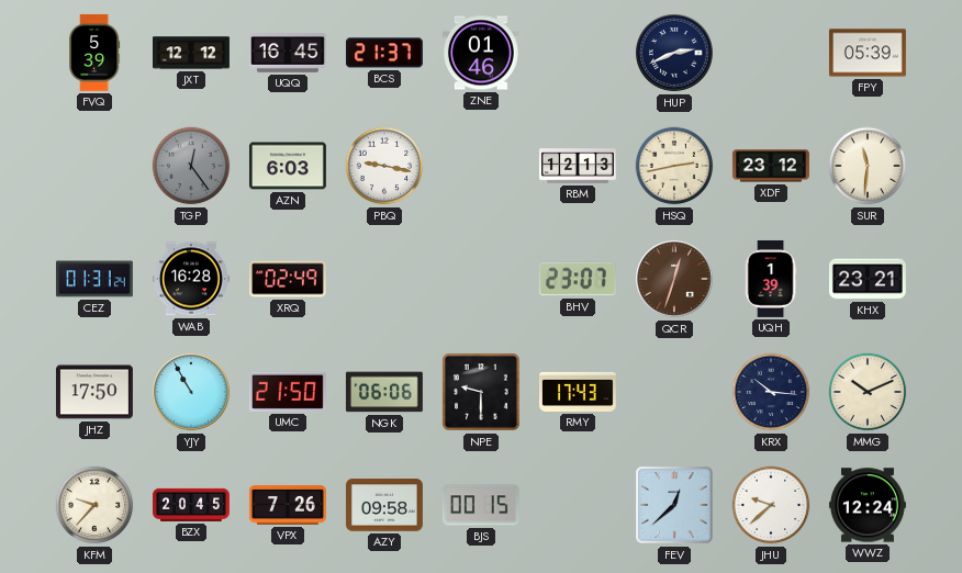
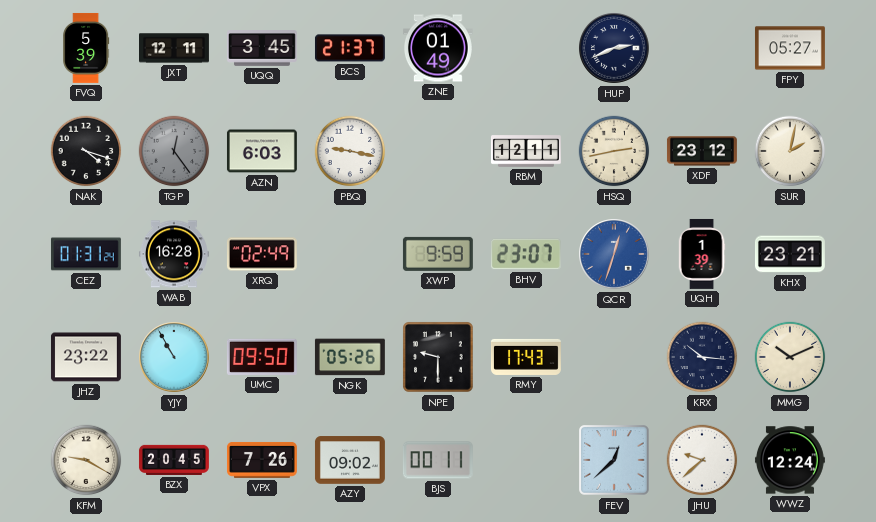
JXT: 12:12 -> 12:11 (175, 48)
UQQ: 16:45 -> 3:45 (262, 49)
ZNE: 01:46 -> 01:49 (438, 48)
FPY: 05:39 -> 05:27 (790, 48)
NAK: none -> 4:18 (86, 151)
RBM: 12:13 -> 12:11 (526, 151)
SUR: 11:31 -> 2:02 (790, 151)
XWP: none -> 9:59 (438, 254)
QCR dial: brown -> blue (615, 255)
JHZ: 17:50 -> 23:22 (86, 357)
UMC: 21:50 -> 09:50 (262, 357)
NGK: 06:06 -> 05:26 (350, 357)
KFM: 9:37 -> 9:20 (86, 460)
AZY: 09:58 -> 09:02 (350, 460)
BJS: 00:15 -> 00:11 (438, 460)
